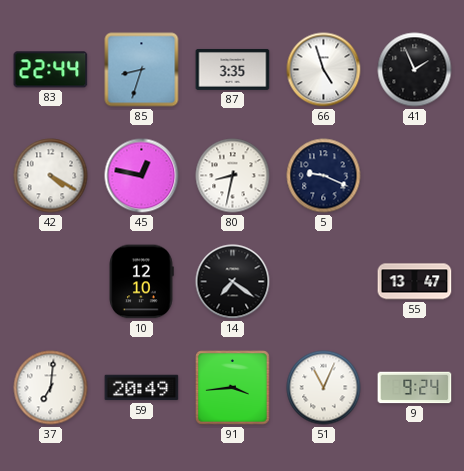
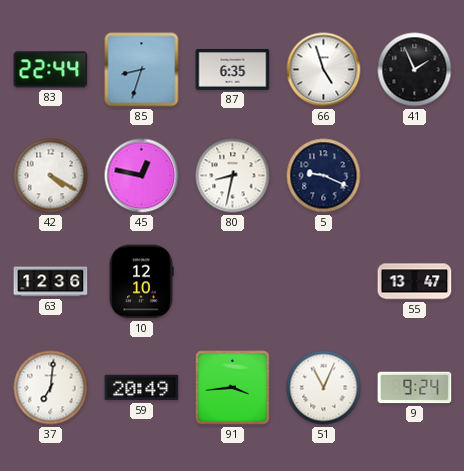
87: 3:35 -> 6:35 (233, 69)
63: none -> 12:36 (51, 282)
14: 7:21 -> none (233, 282)
